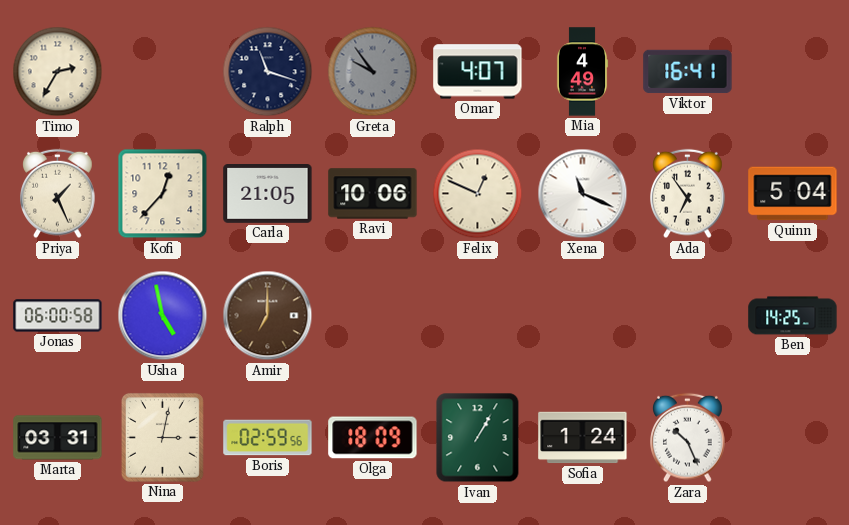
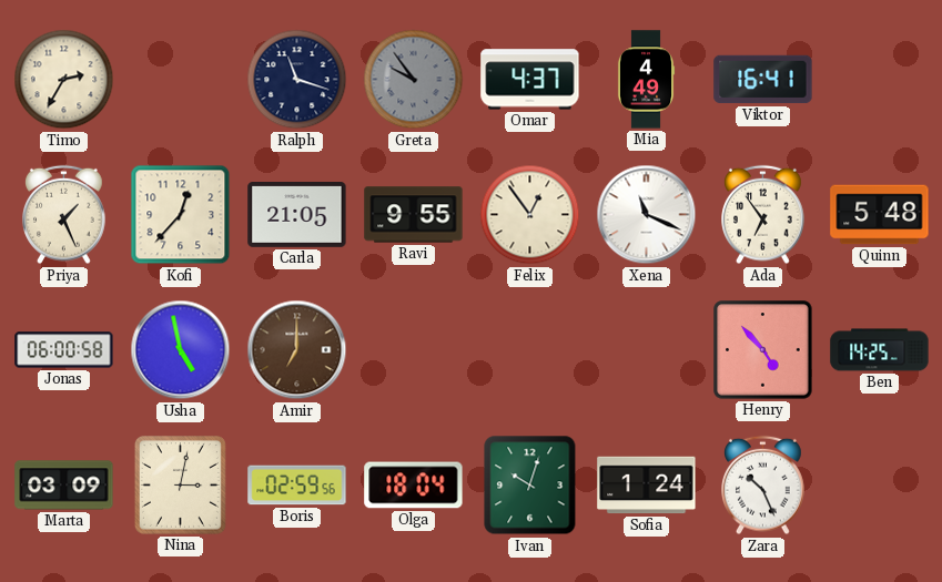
Omar: 4:07 -> 4:37 (530, 80)
Ravi: 10:06 -> 9:55 (414, 215)
Felix: 12:49 -> 12:54 (530, 215)
Quinn: 5:04 -> 5:48 (880, 215)
Henry: none -> 4:53 (763, 350)
Marta: 03:31 -> 03:09 (64, 486)
Olga: 18:09 -> 18:04 (414, 486)
Ivan: 1:05 -> 10:03 (530, 486)
